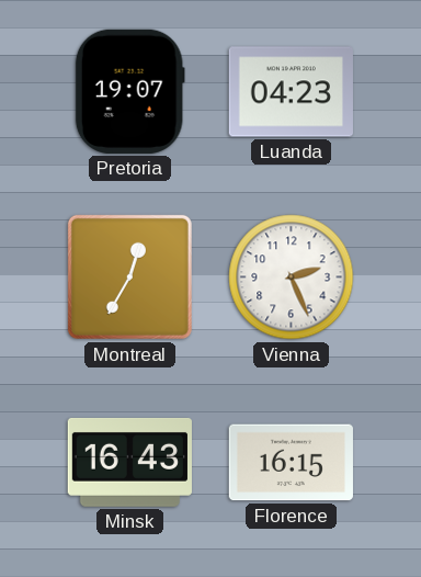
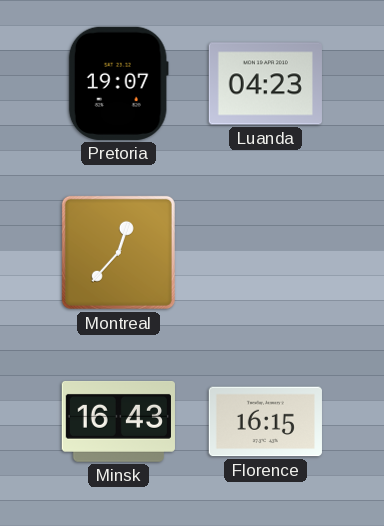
Montreal: 12:35 -> 12:37 (118, 252)
Vienna: 2:26 -> none (292, 278)
